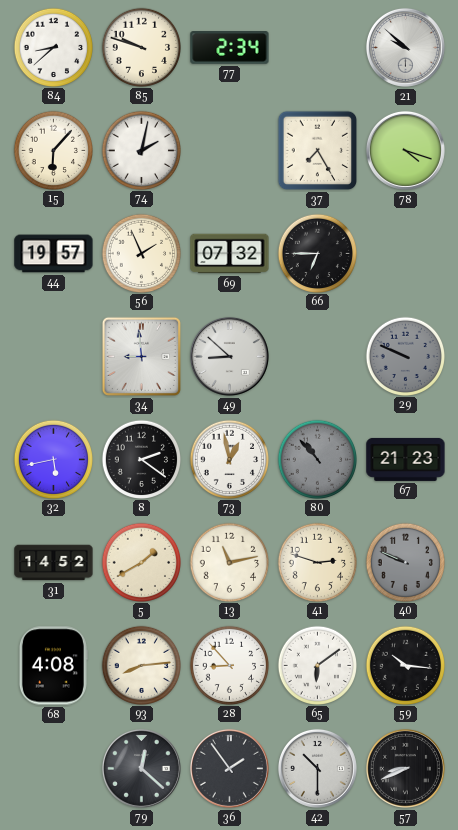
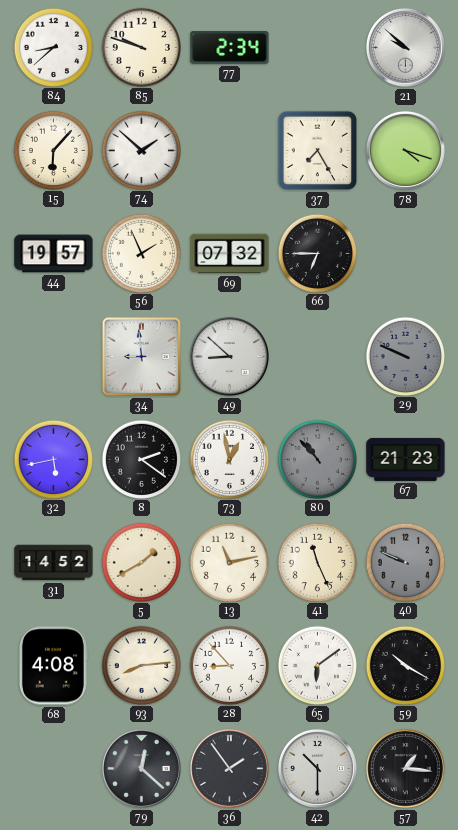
74: 2:02 -> 1:52 (141, 150)
41: 2:48 -> 11:26 (317, 562)
59: 10:16 -> 10:20 (405, 665)
57: 8:41 -> 1:16 (405, 768)
